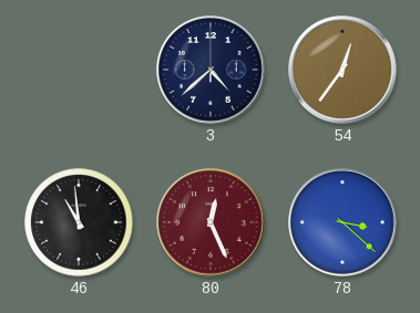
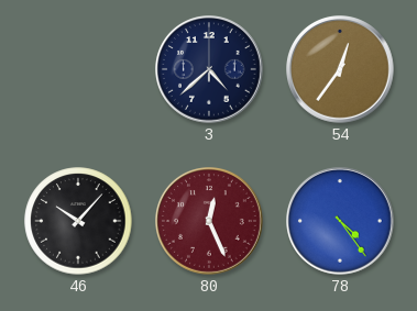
46: 10:59 -> 10:07 (78, 221)
78: 3:22 -> 4:24 (341, 222)
